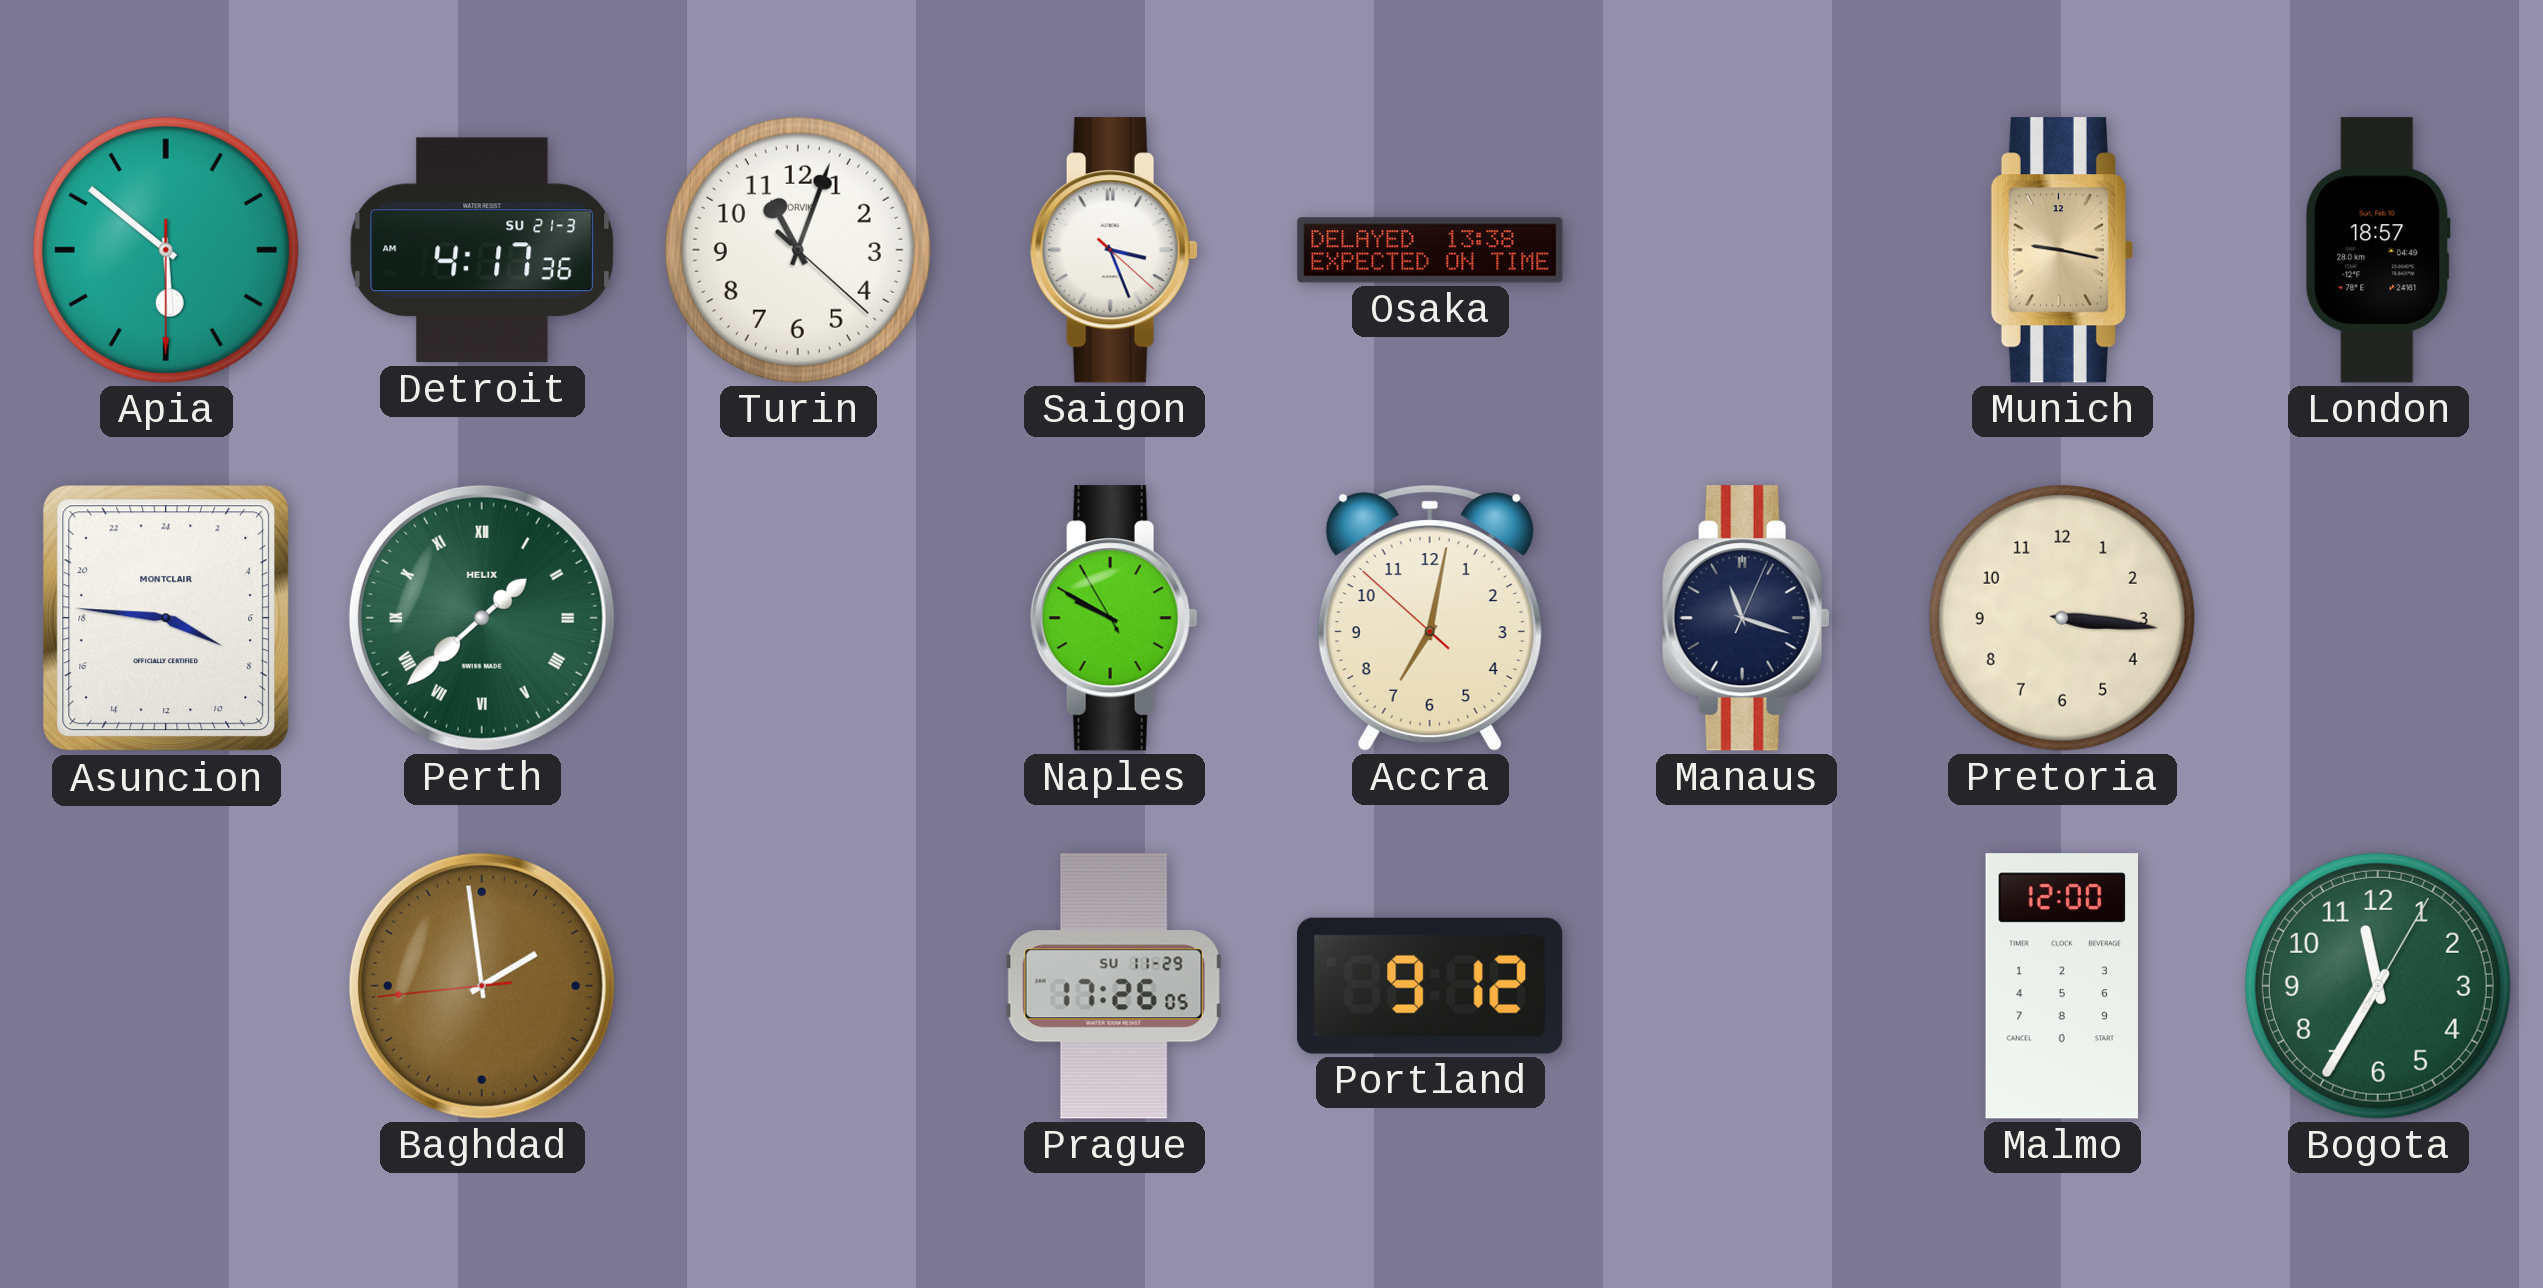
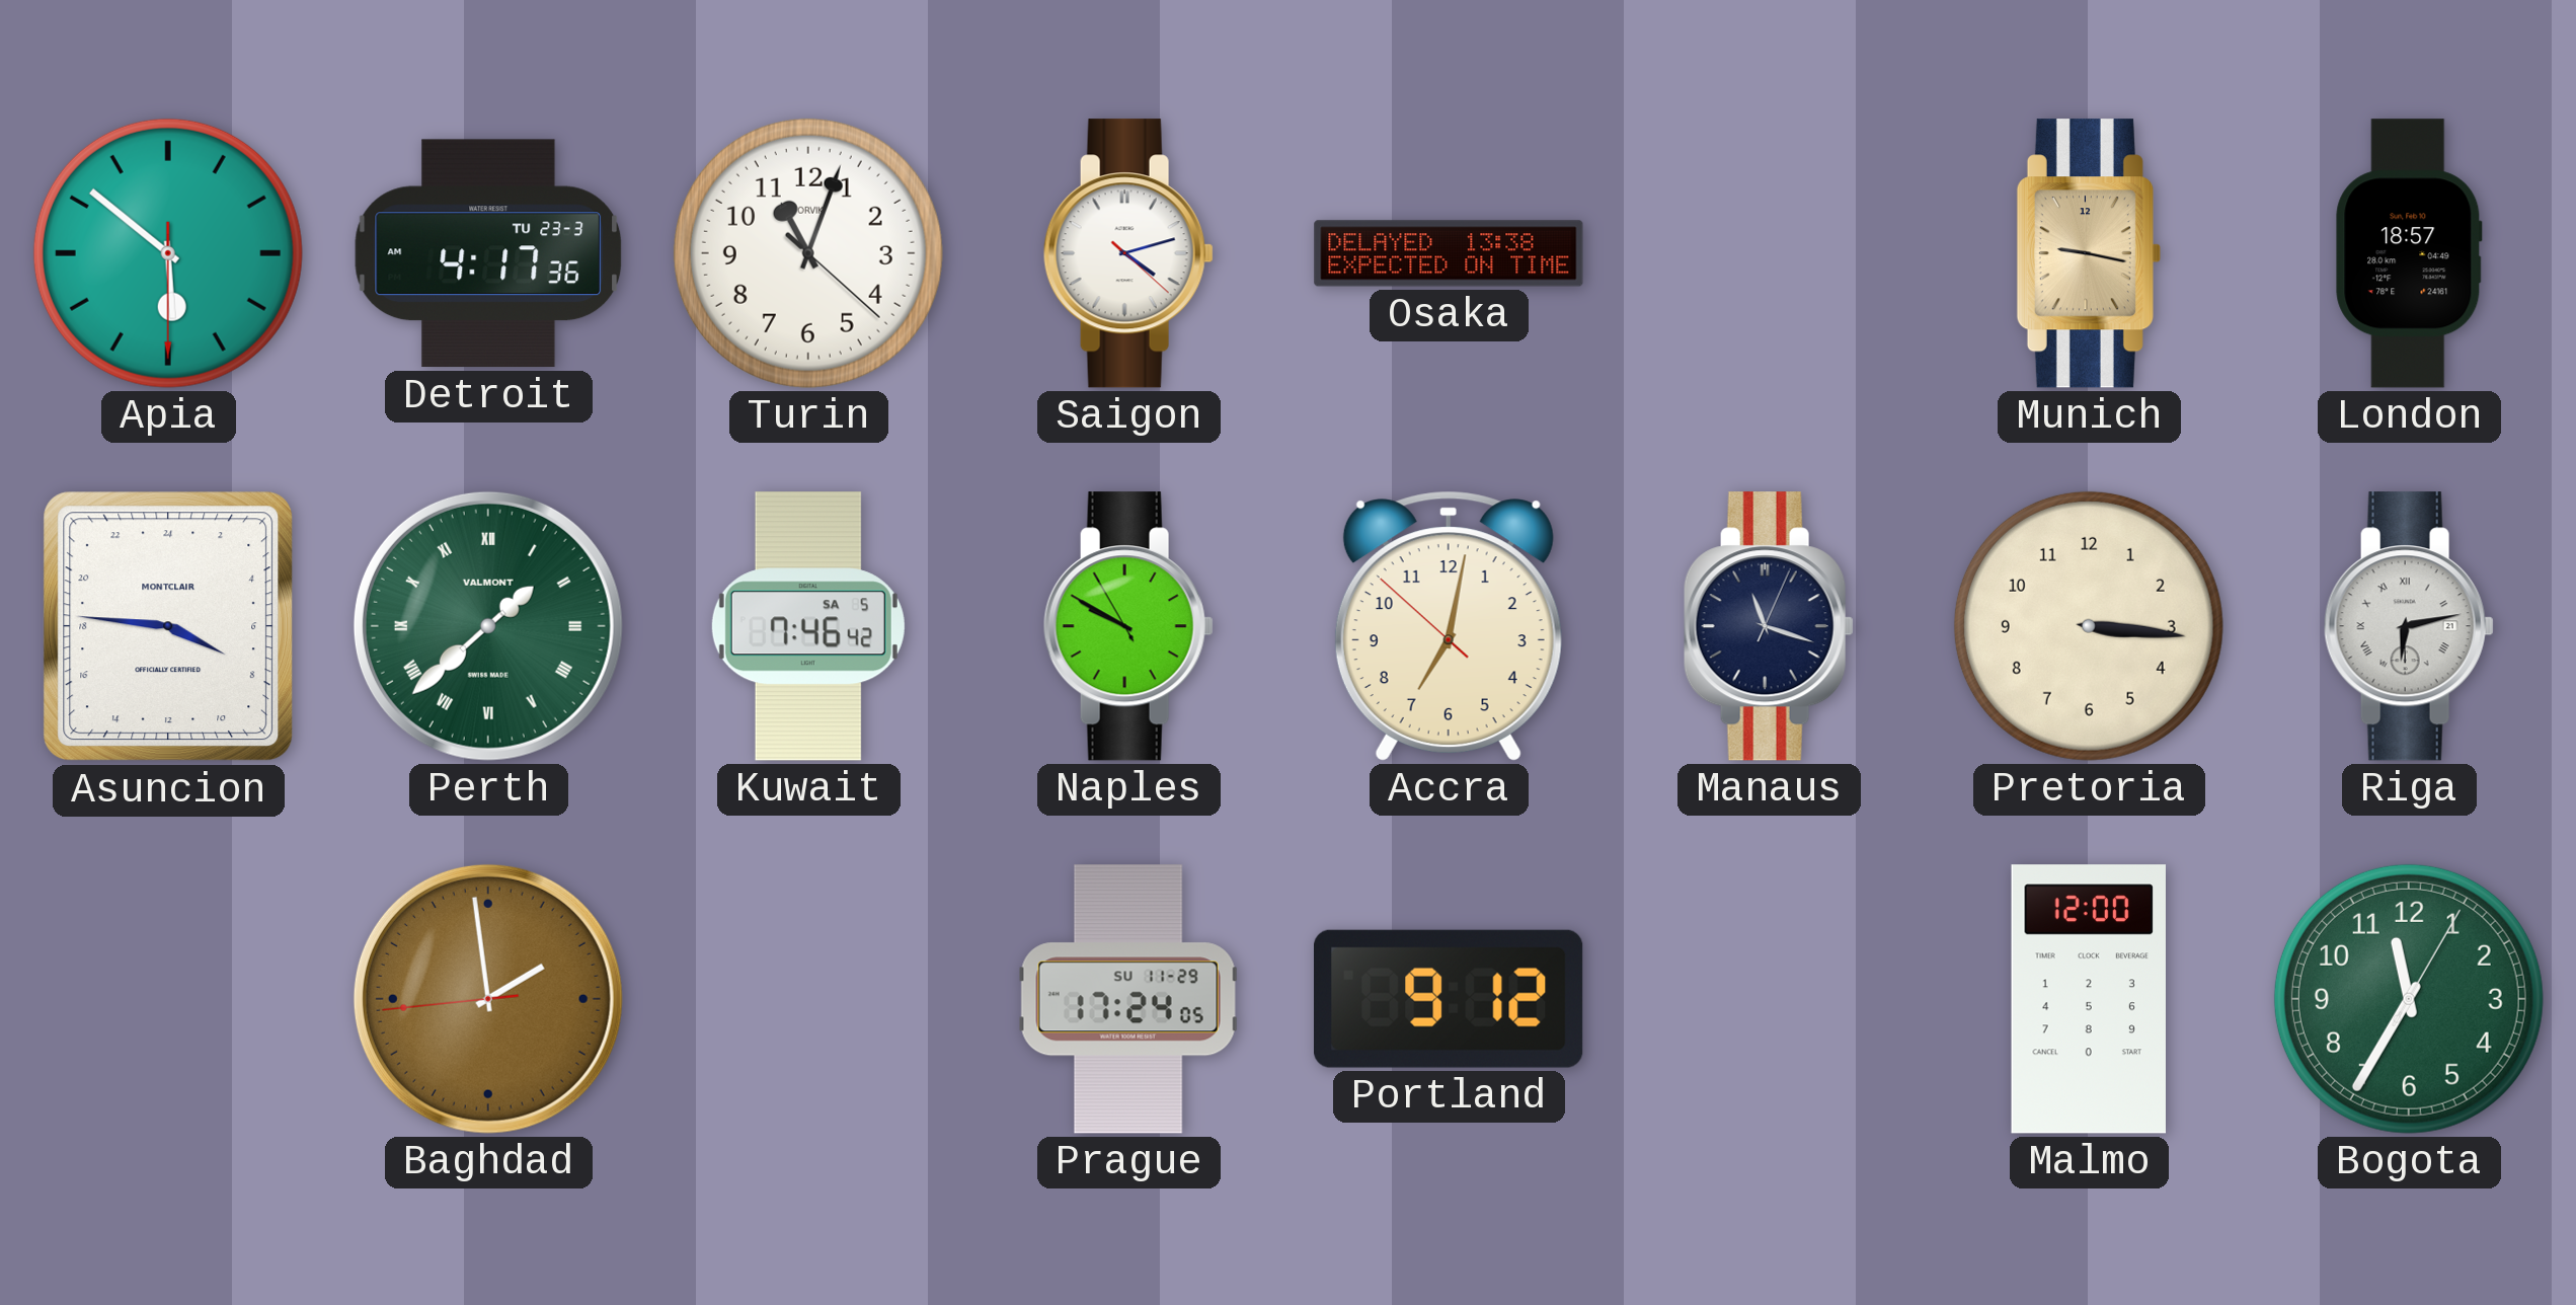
Detroit date: SU 21-3 -> TU 23-3 (488, 253)
Saigon: 3:26 -> 4:12 (1128, 253)
Perth brand: HELIX -> VALMONT (488, 626)
Kuwait: none -> 7:46 (808, 626)
Riga: none -> 6:13 (2409, 626)
Prague: 17:26 -> 17:24 (1128, 999)
